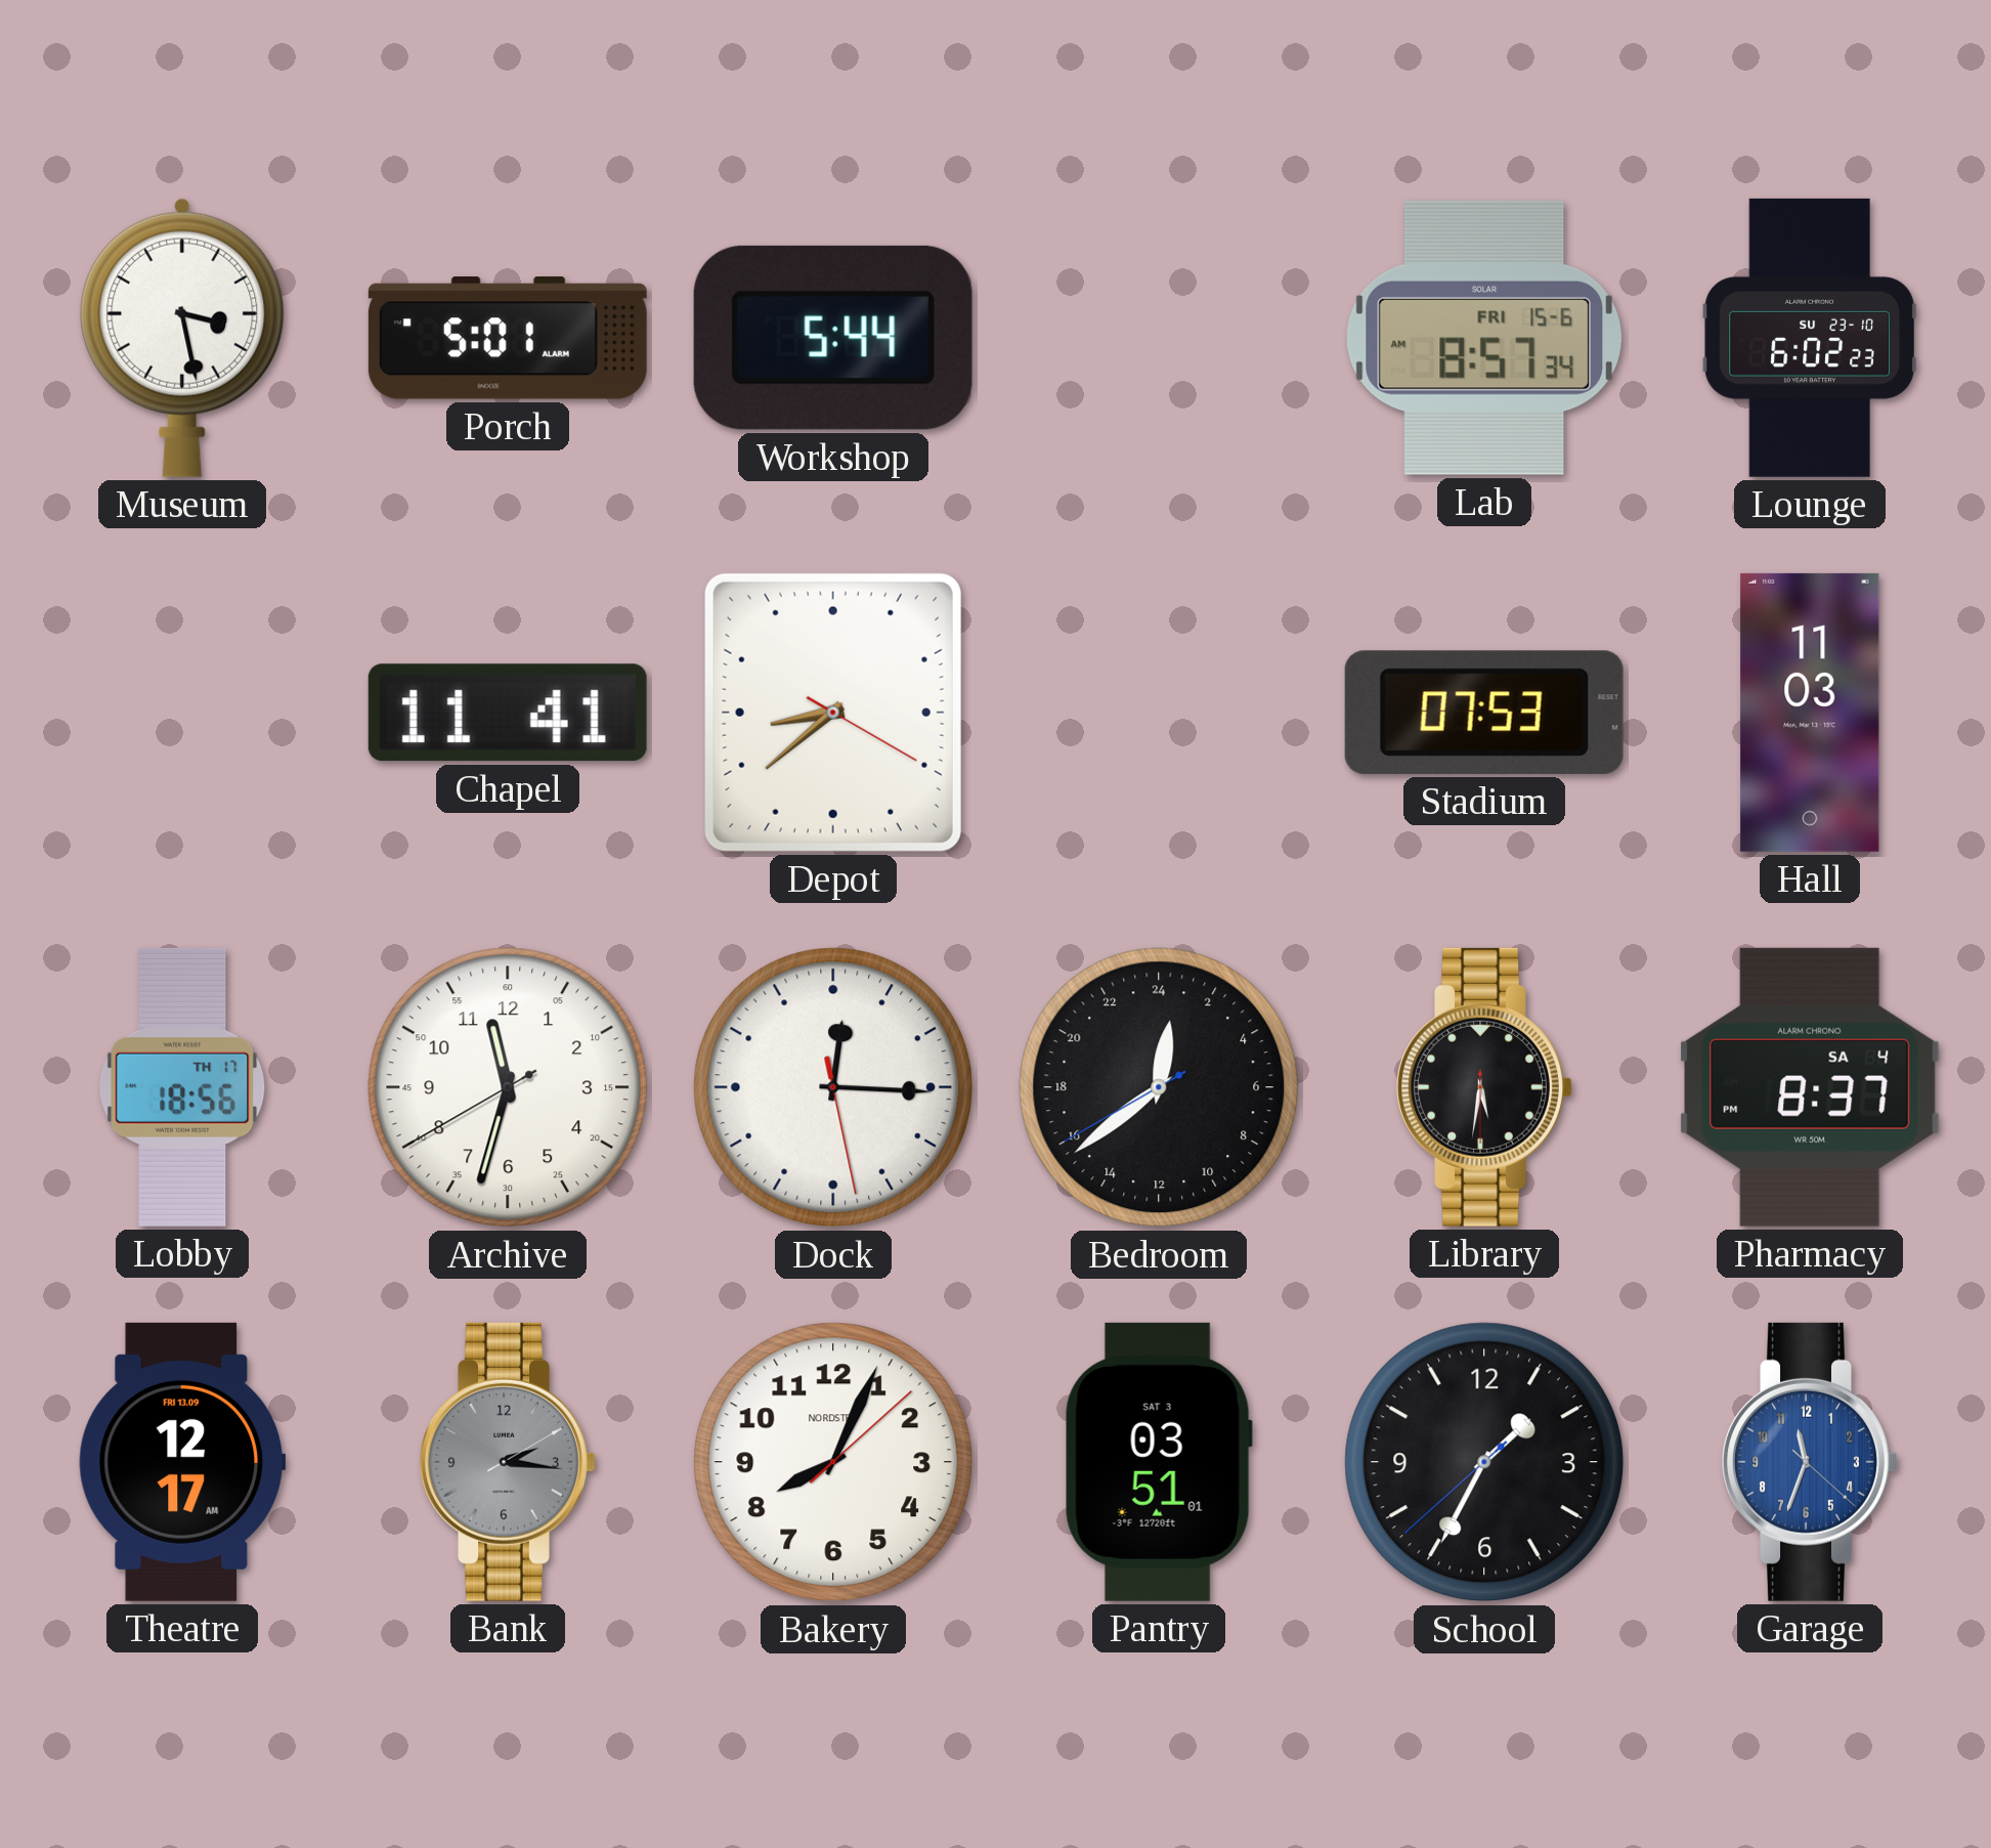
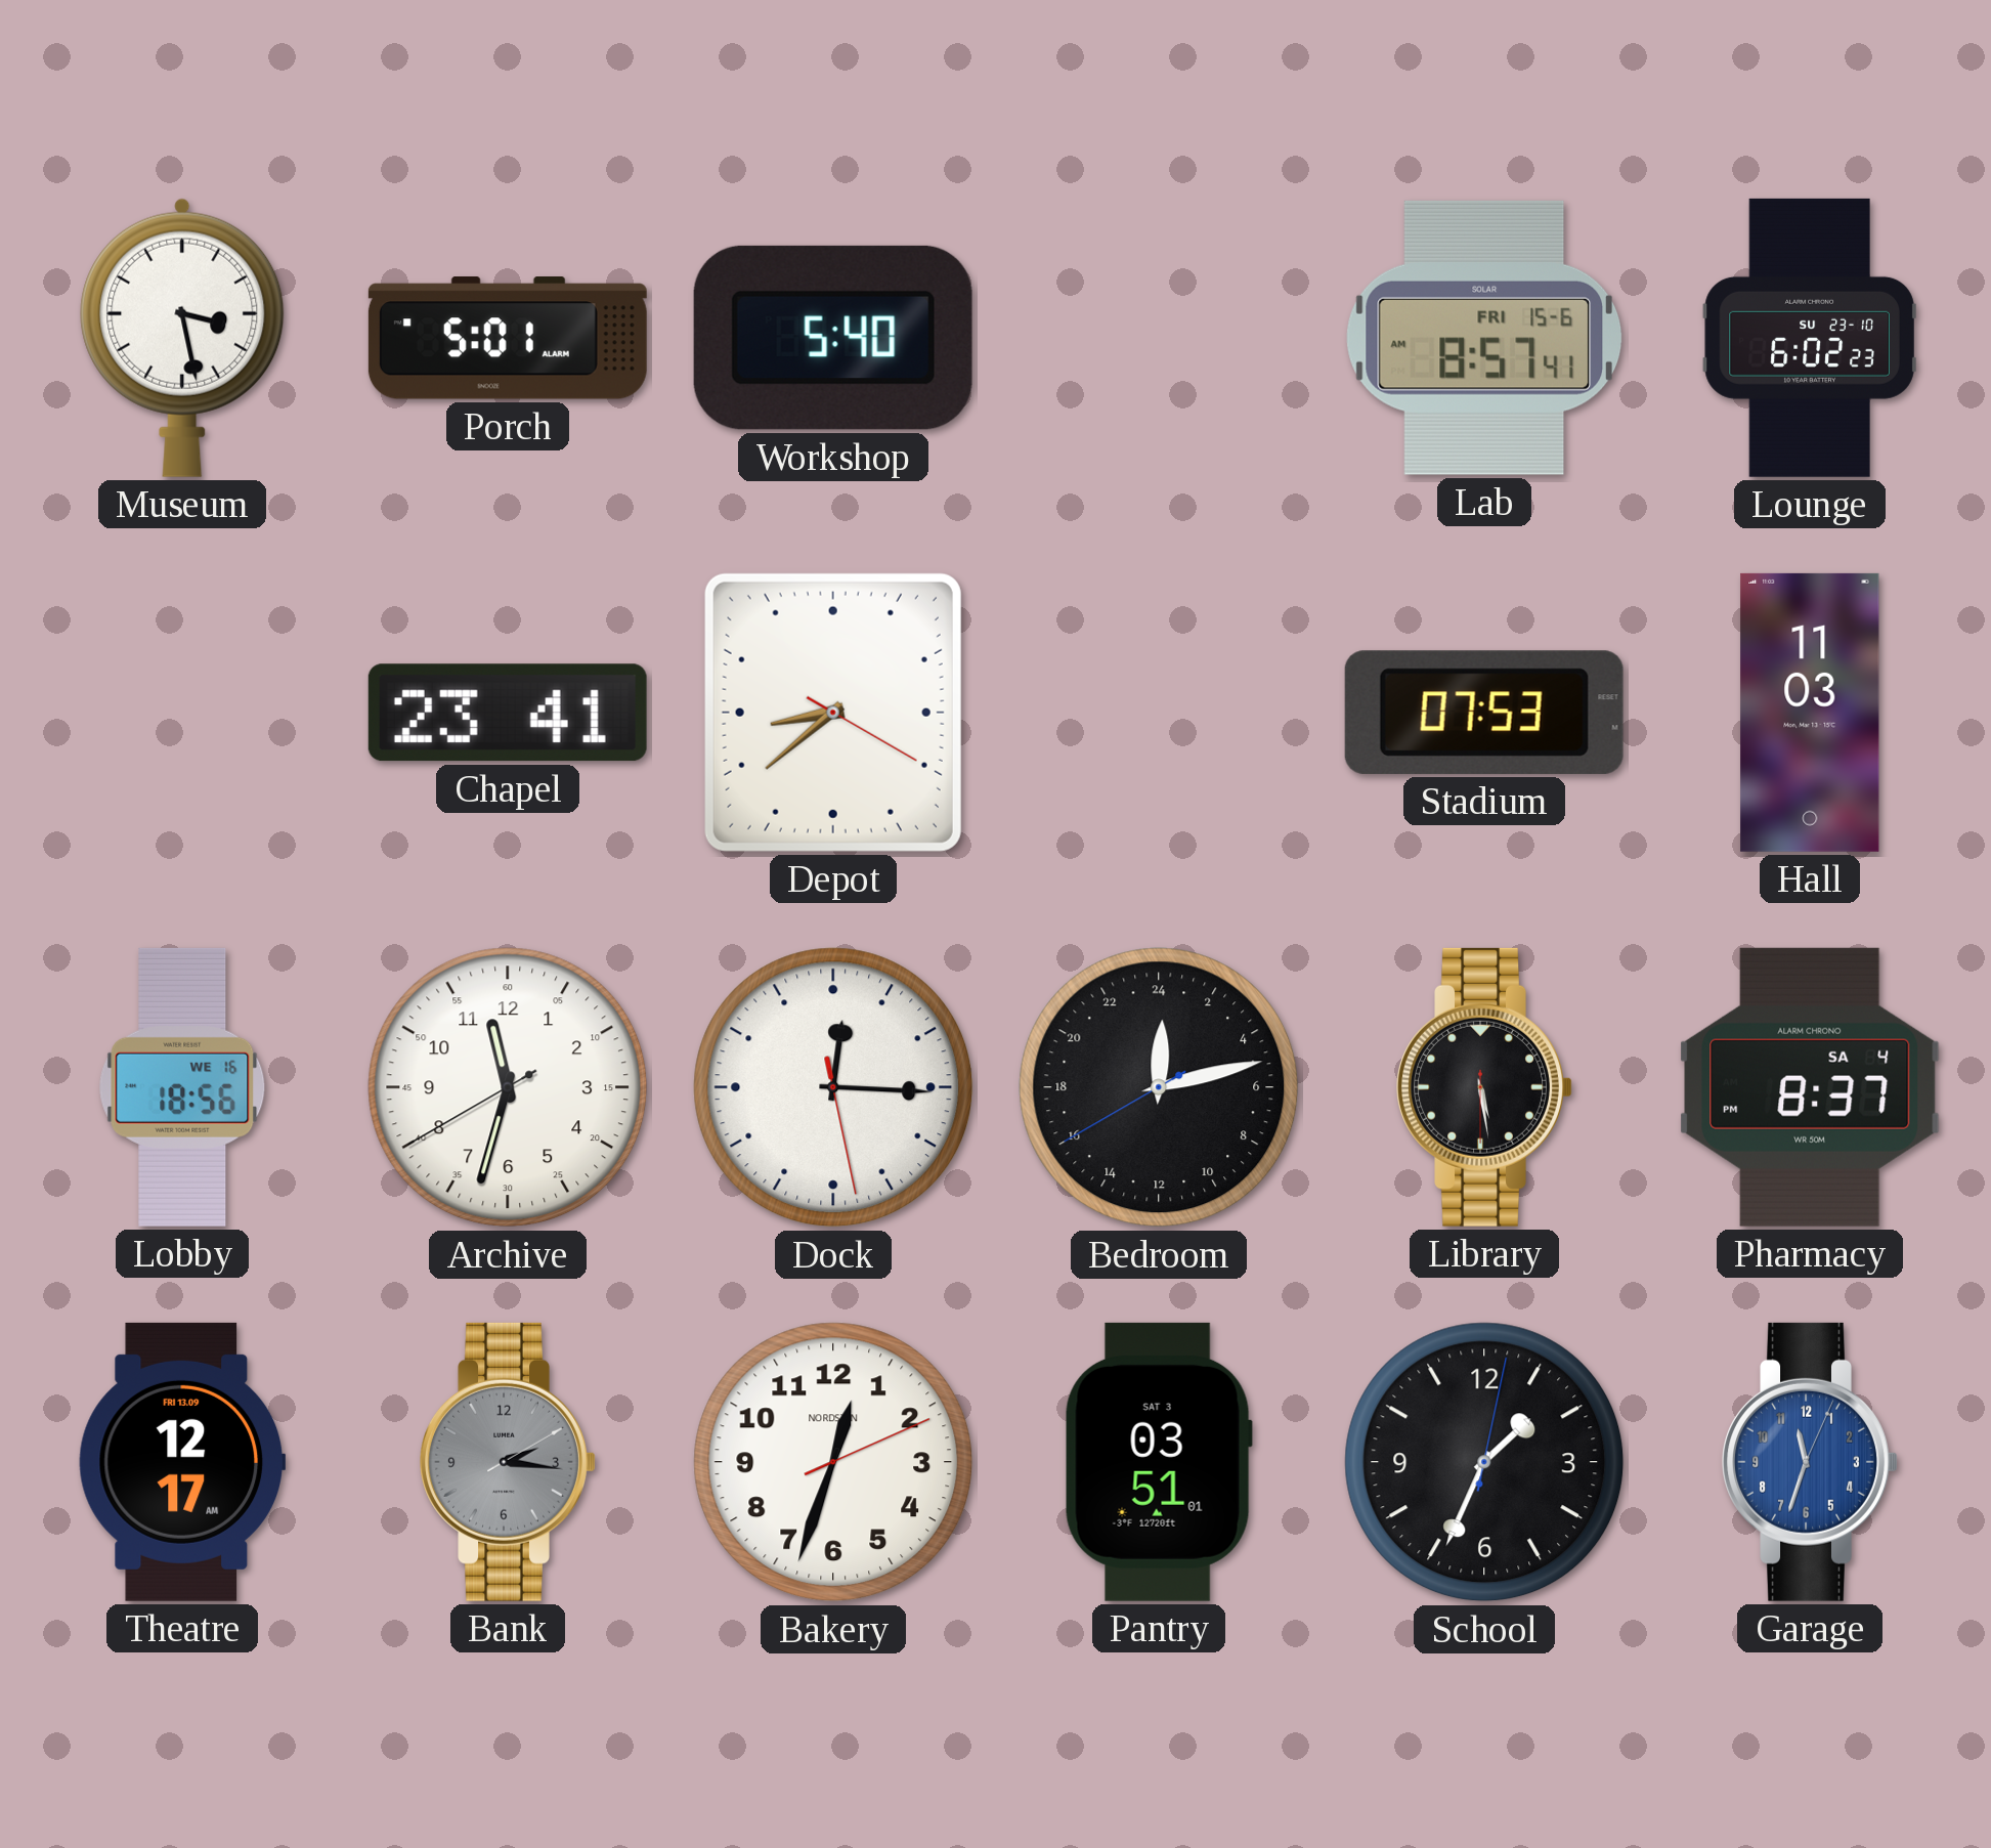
Workshop: 5:44 -> 5:40 (833, 338)
Lab: 8:57:34 AM -> 8:57:41 AM (1483, 338)
Chapel: 11:41 -> 23:41 (508, 713)
Lobby date: TH 17 -> WE 16 (182, 1087)
Bedroom: 0:38 -> 0:12 (1159, 1087)
Library: 5:31 -> 5:28 (1484, 1087)
Bakery: 8:04 -> 12:33 (833, 1462)
School: 1:34:38 -> 1:34:02 (1484, 1462)
Garage: 11:33:22 -> 11:33:04 (1810, 1462)
